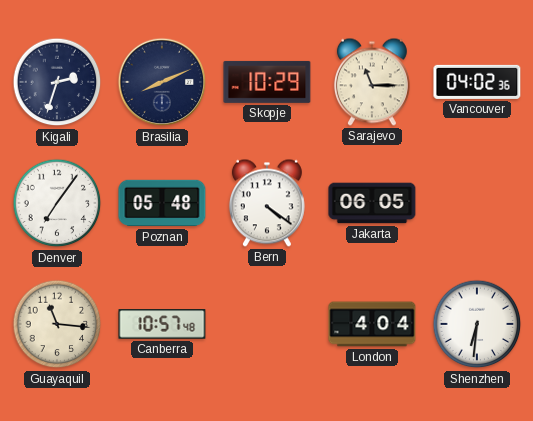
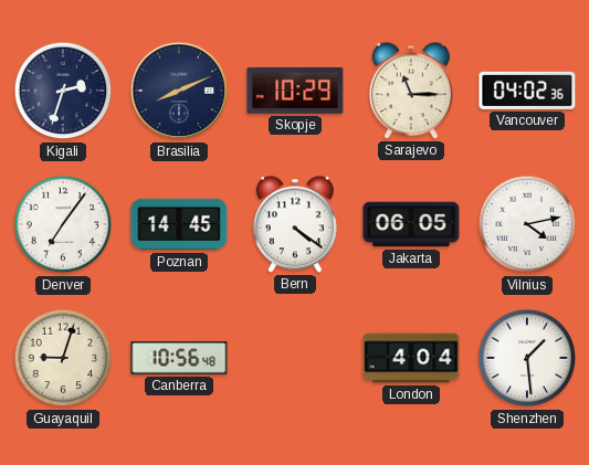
Poznan: 05:48 -> 14:45 (179, 224)
Vilnius: none -> 4:13 (527, 224)
Guayaquil: 11:16 -> 9:03 (63, 358)
Canberra: 10:57 -> 10:56 (179, 358)
Shenzhen: 6:31 -> 1:29 (527, 358)
